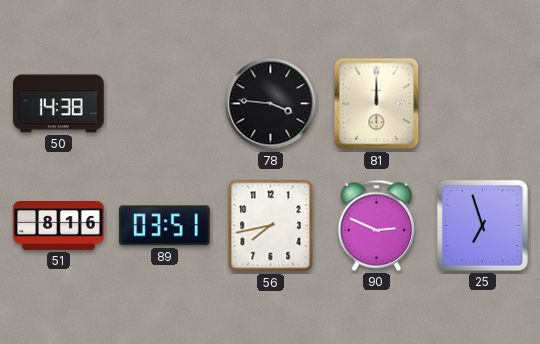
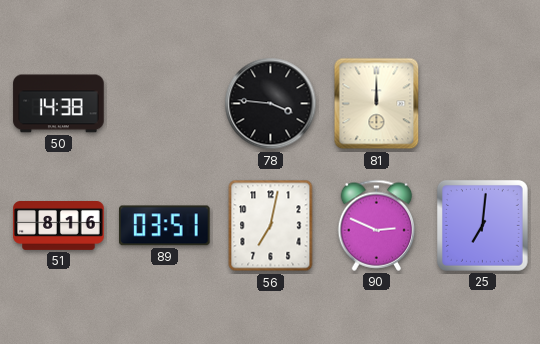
56: 7:43 -> 7:02 (271, 226)
25: 6:57 -> 7:01 (482, 225)
